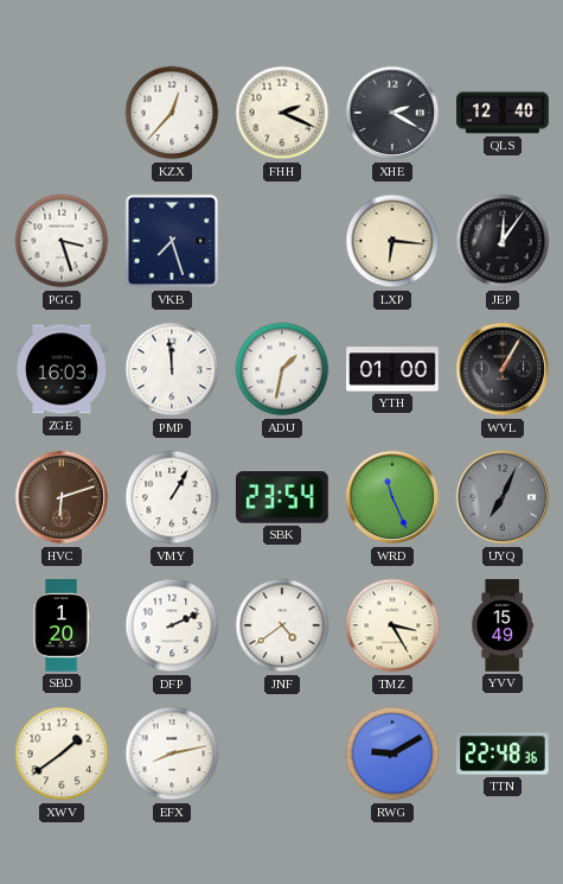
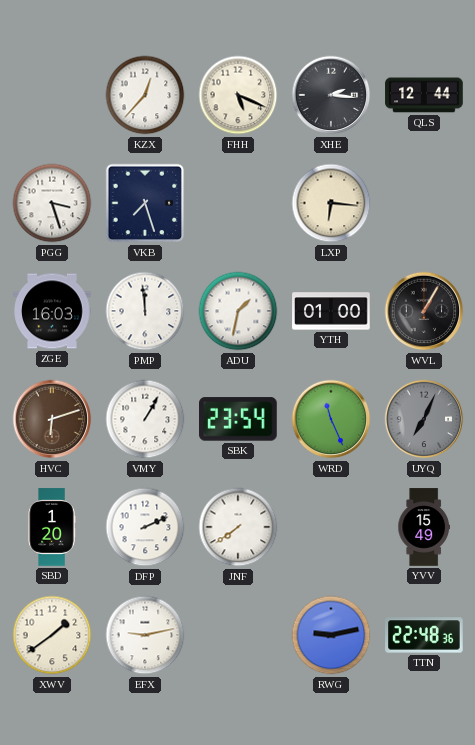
FHH: 2:19 -> 5:19 (238, 95)
XHE: 2:20 -> 2:16 (331, 95)
QLS: 12:40 -> 12:44 (424, 95)
JEP: 12:06 -> none (503, 241)
JNF: 4:39 -> 7:39 (238, 527)
TMZ: 3:25 -> none (392, 625)
EFX: 8:13 -> 9:13 (145, 635)
RWG: 9:10 -> 9:13 (331, 635)
